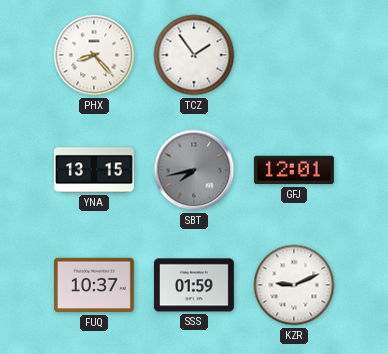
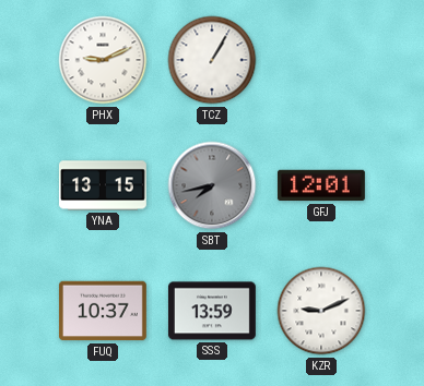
PHX: 8:23 -> 9:11 (103, 60)
TCZ: 1:54 -> 1:05 (212, 60)
SSS: 01:59 -> 13:59 (212, 311)
